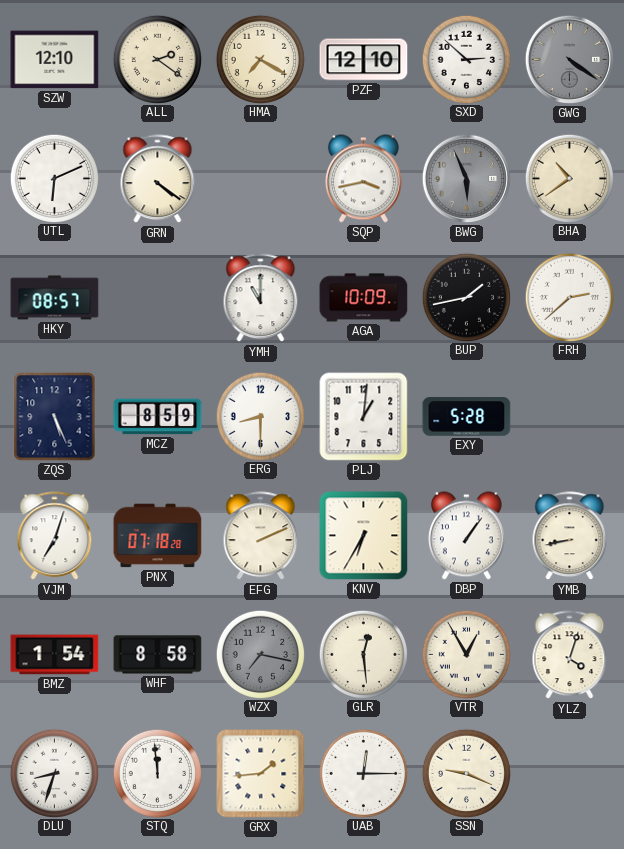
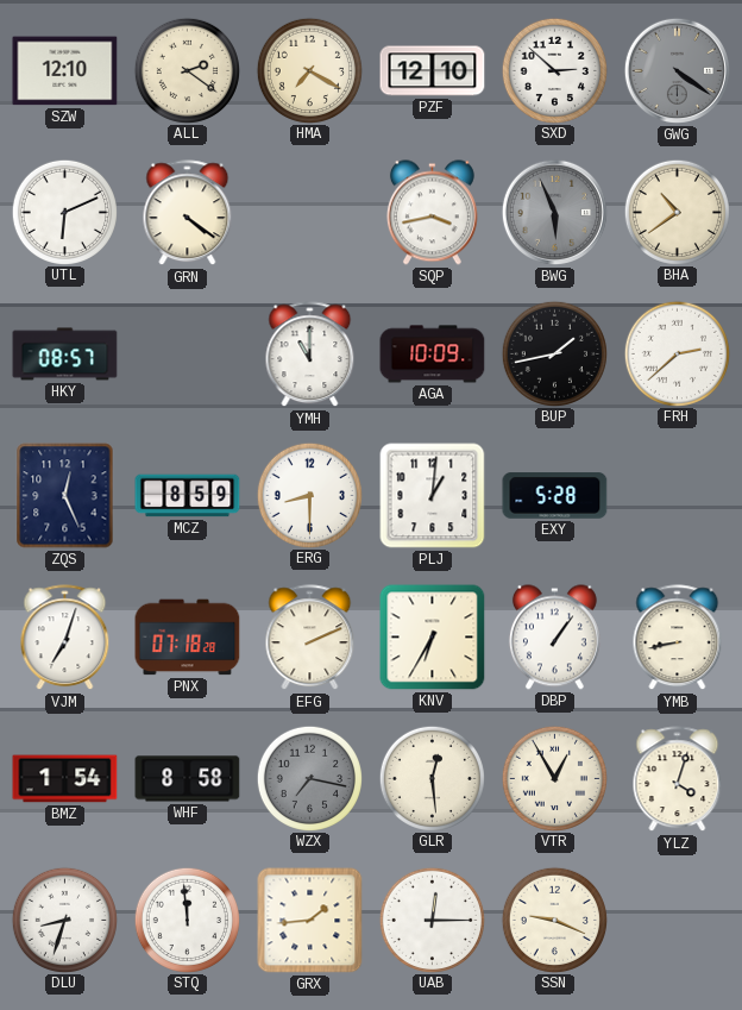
ZQS: 5:26 -> 12:26 (65, 496)
